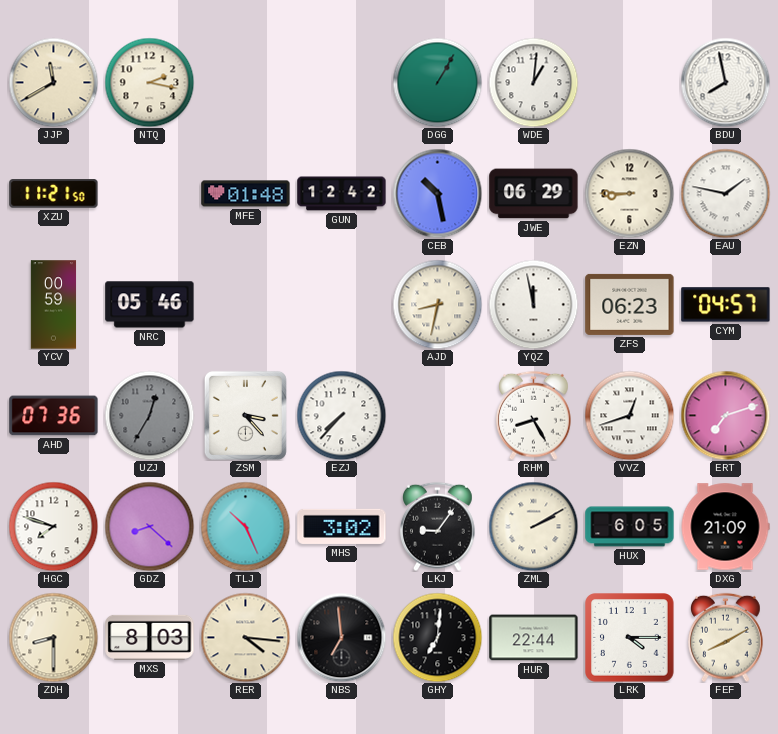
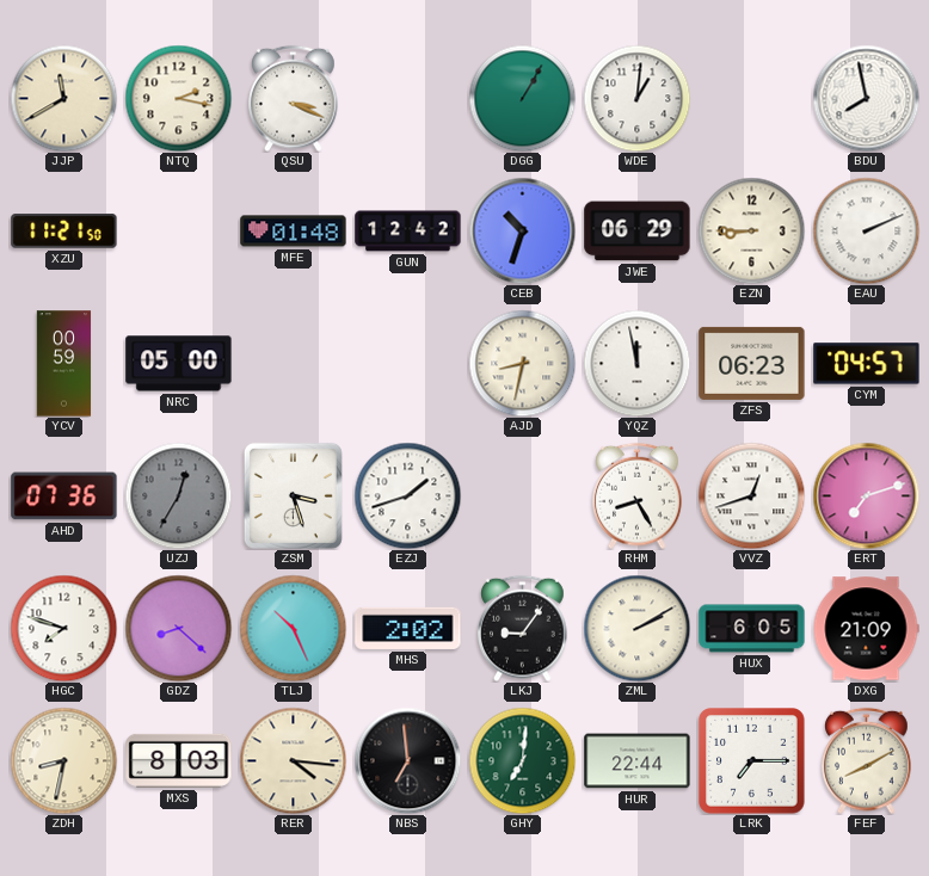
QSU: none -> 3:19 (294, 98)
CEB: 10:28 -> 10:33 (522, 230)
EAU: 1:47 -> 2:11 (866, 230)
NRC: 05:46 -> 05:00 (179, 364)
ZSM: 3:23 -> 3:27 (293, 495)
EZJ: 7:37 -> 1:42 (407, 495)
MHS: 3:02 -> 2:02 (408, 628)
ZDH: 8:30 -> 8:32 (63, 760)
GHY dial: black -> green (522, 760)
LRK: 4:15 -> 7:15 (752, 761)
